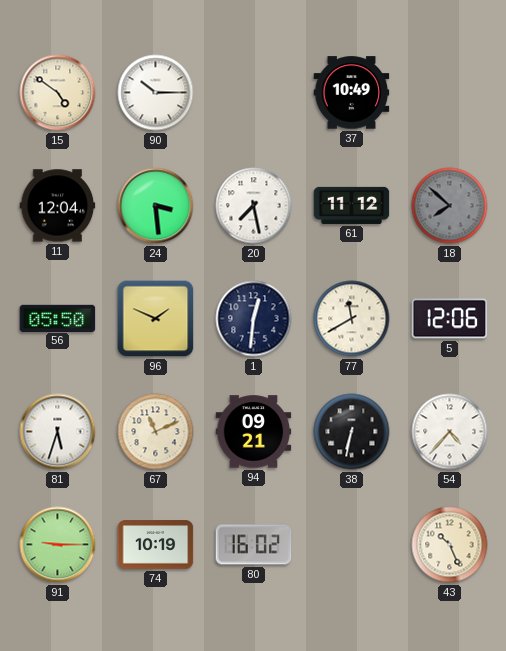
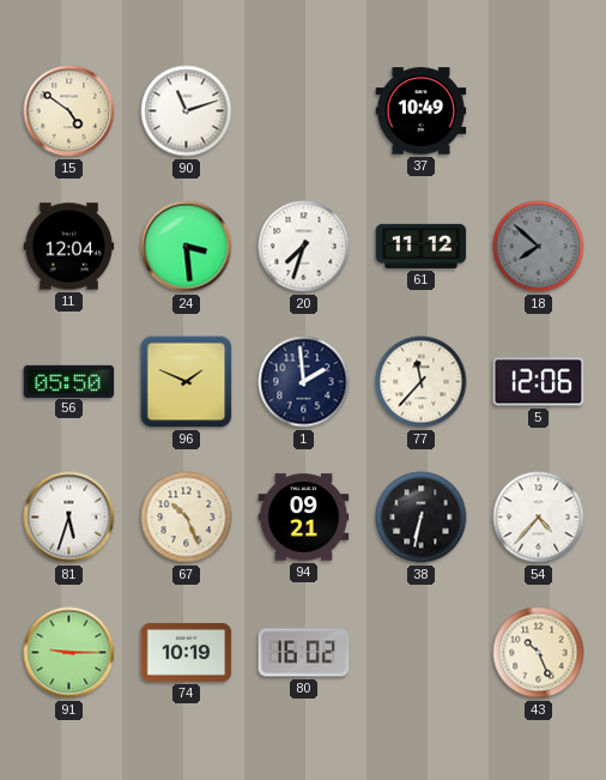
90: 10:15 -> 11:12 (187, 111)
20: 7:28 -> 7:33 (304, 247)
1: 12:31 -> 1:59 (304, 382)
77: 11:40 -> 11:37 (422, 382)
67: 11:11 -> 10:26 (187, 518)
